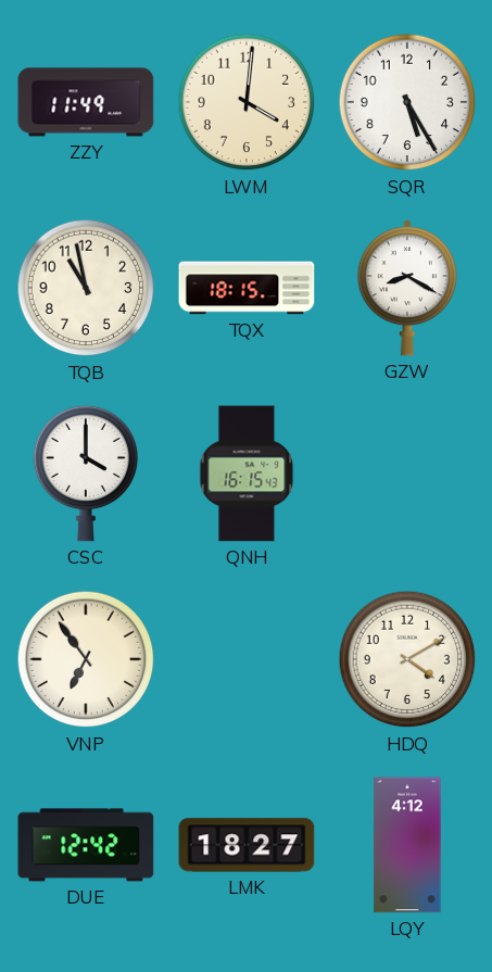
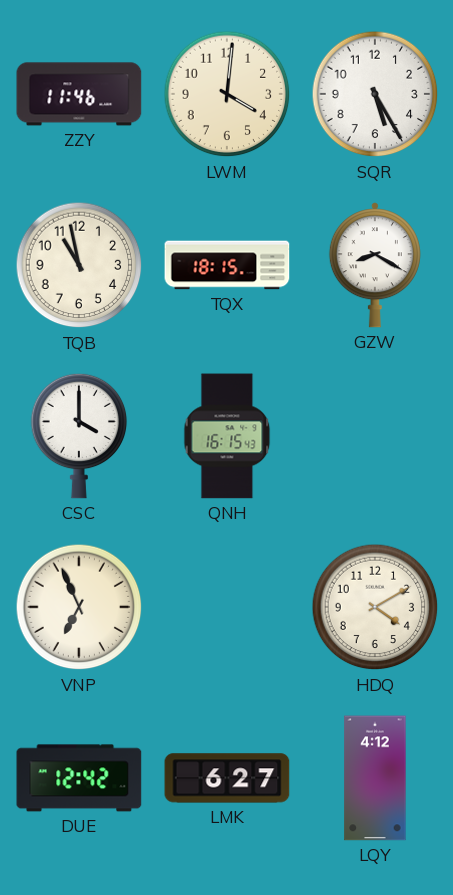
ZZY: 11:49 -> 11:46 (79, 94)
VNP: 6:54 -> 6:56 (79, 607)
LMK: 18:27 -> 6:27 (227, 778)
